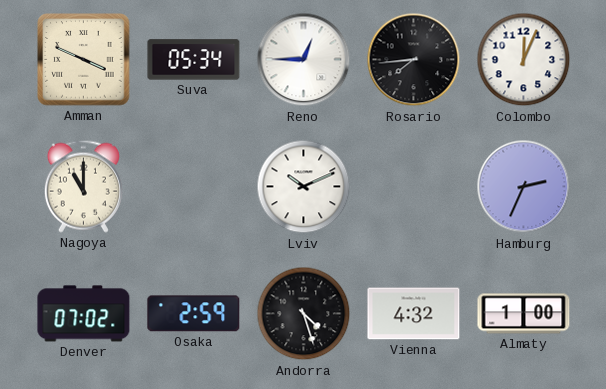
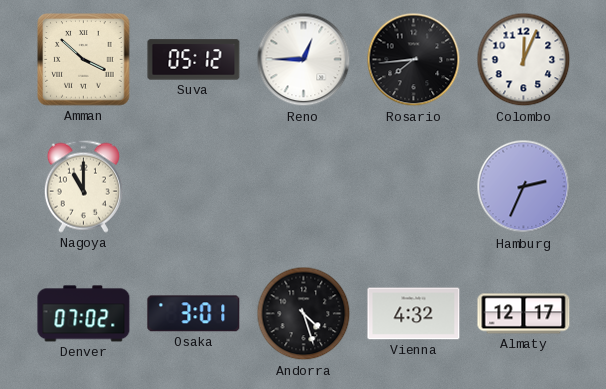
Amman: 3:49 -> 3:52 (84, 60)
Suva: 05:34 -> 05:12 (194, 60)
Lviv: 10:11 -> none (304, 187)
Osaka: 2:59 -> 3:01 (194, 314)
Almaty: 1:00 -> 12:17 (524, 314)
